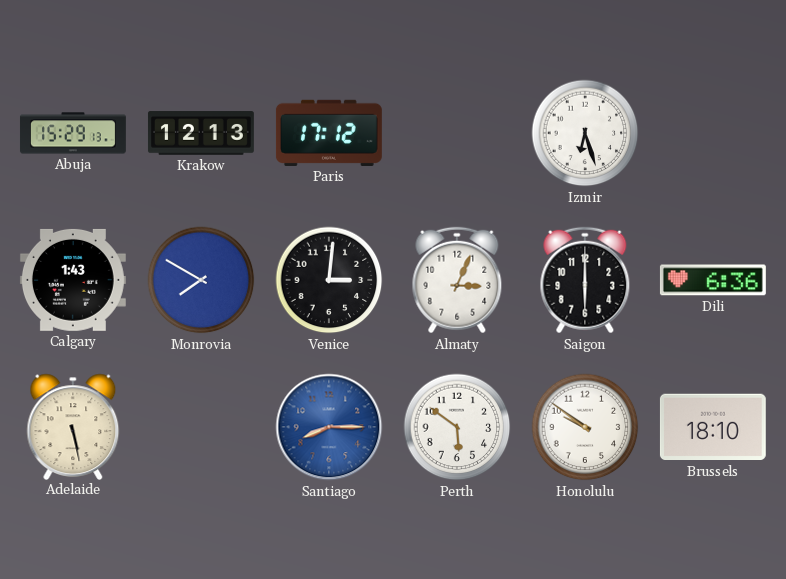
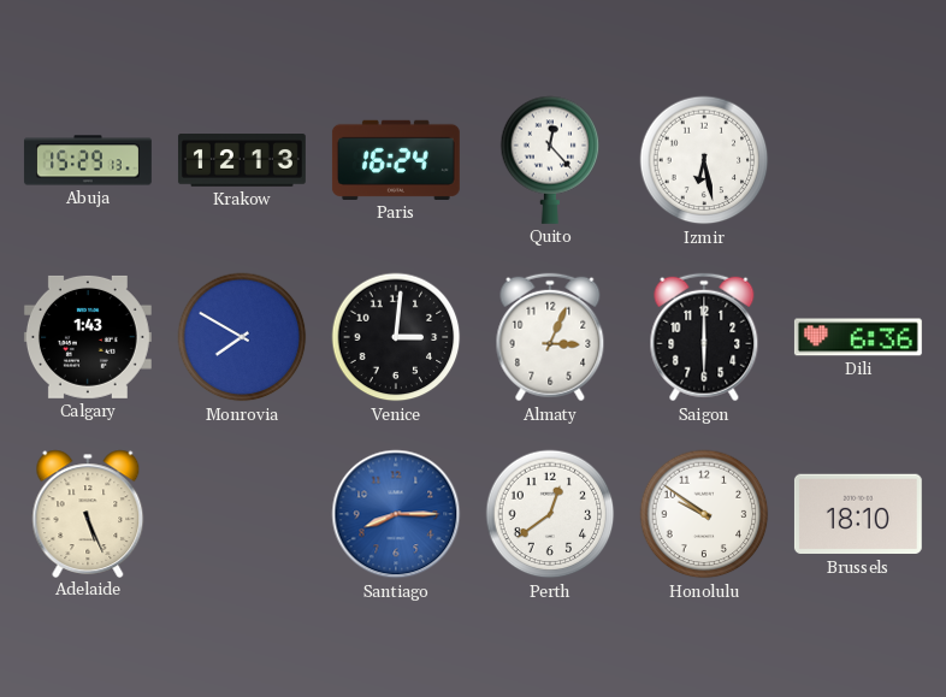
Paris: 17:12 -> 16:24 (396, 160)
Quito: none -> 12:23 (550, 160)
Izmir: 6:27 -> 6:28 (704, 160)
Adelaide: 5:28 -> 5:26 (88, 513)
Perth: 5:51 -> 12:39 (550, 514)
